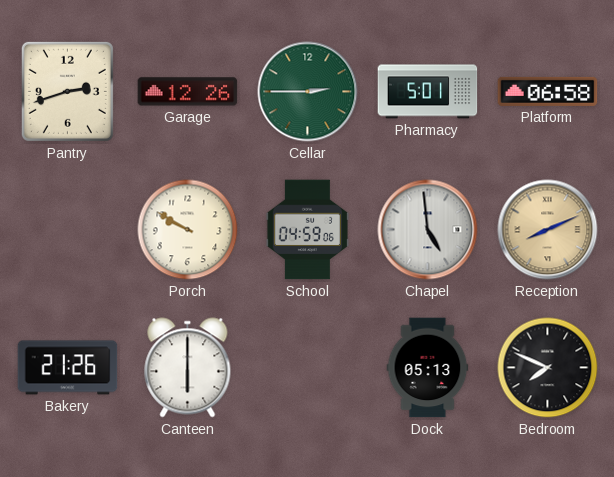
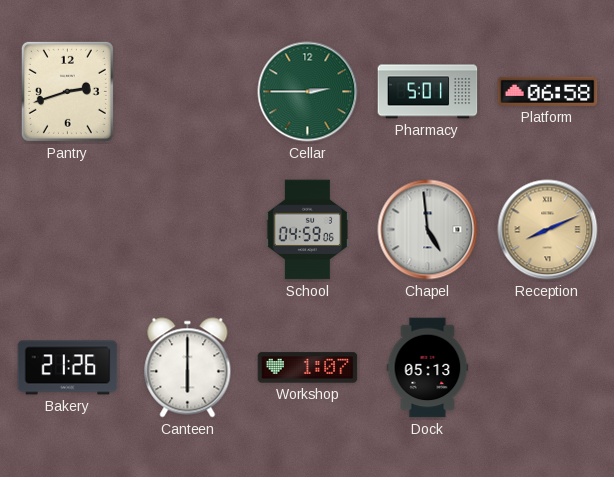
Garage: 12:26 -> none (188, 92)
Porch: 9:50 -> none (188, 230)
Workshop: none -> 1:07 (308, 368)
Bedroom: 7:49 -> none (548, 368)
